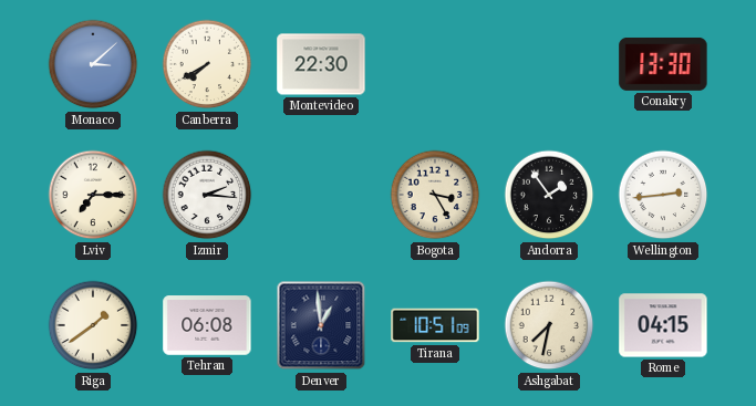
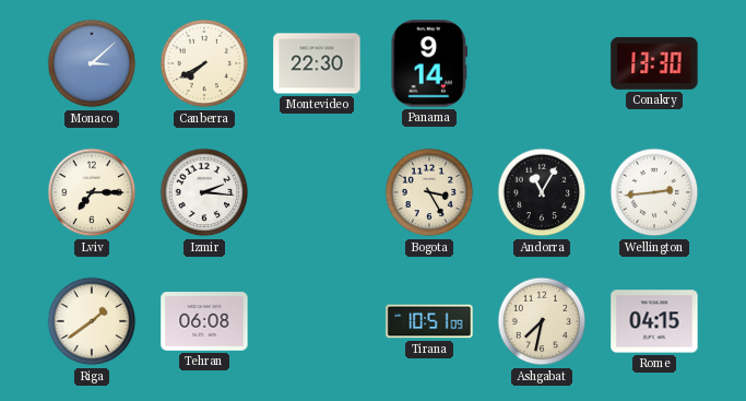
Panama: none -> 9:14 (429, 63)
Andorra: 1:54 -> 11:05 (542, 192)
Denver: 12:59 -> none (321, 325)
